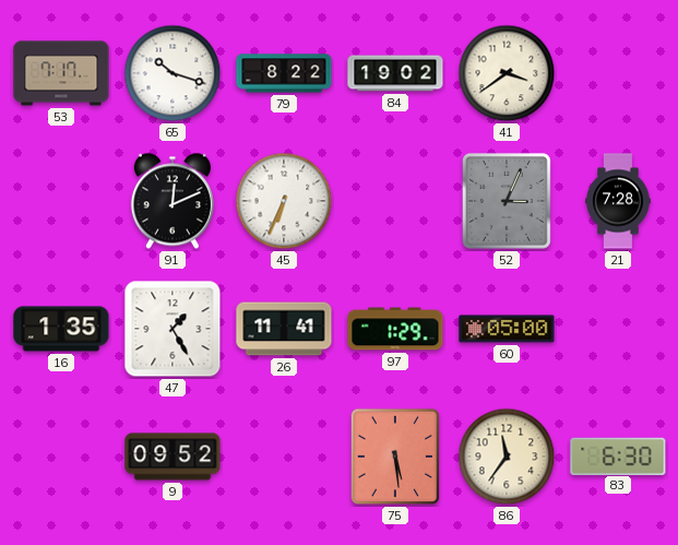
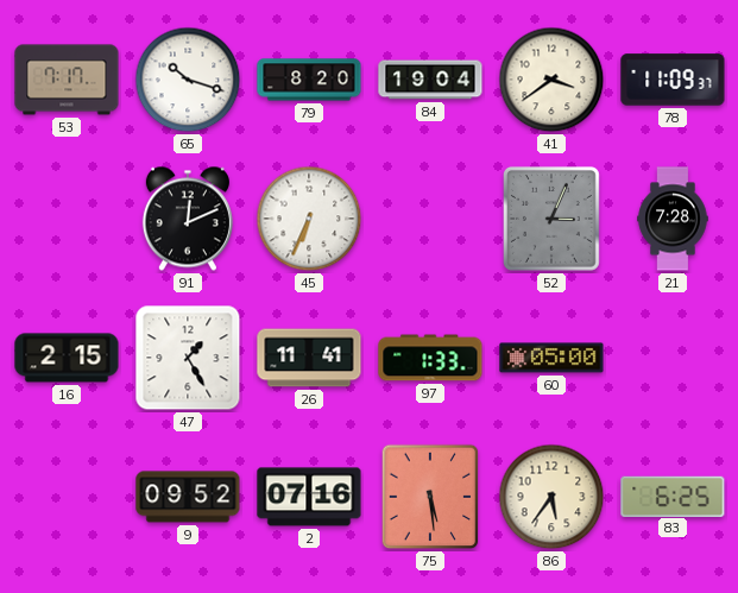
79: 8:22 -> 8:20 (309, 80)
84: 19:02 -> 19:04 (430, 80)
78: none -> 11:09 (673, 80)
16: 1:35 -> 2:15 (67, 358)
97: 1:29 -> 1:33 (430, 358)
2: none -> 07:16 (309, 497)
86: 11:36 -> 5:36 (551, 497)
83: 6:30 -> 6:25 (673, 496)
